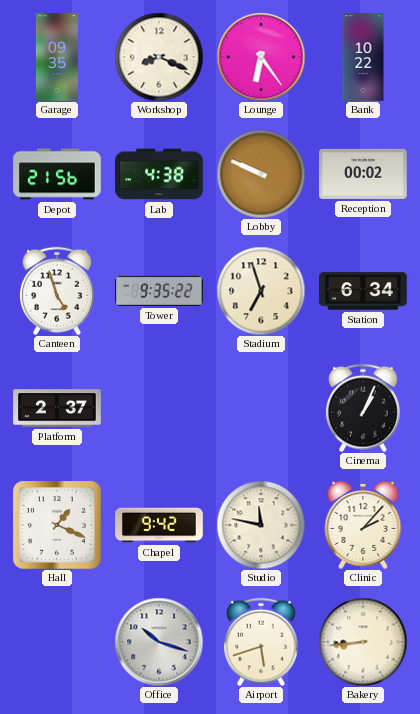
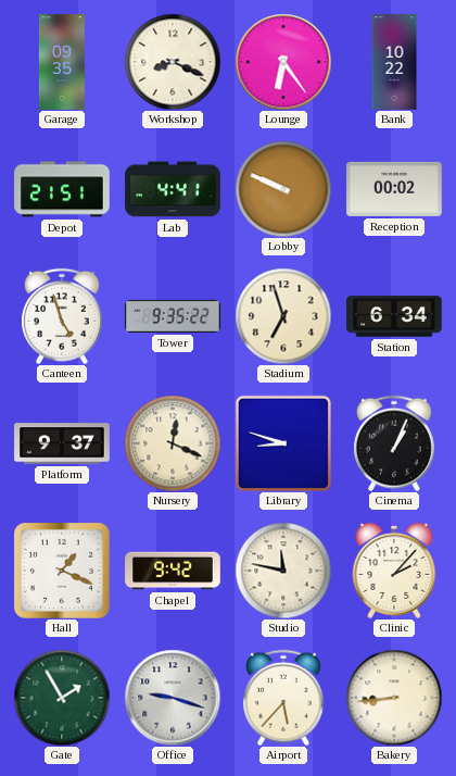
Depot: 21:56 -> 21:51 (62, 189)
Lab: 4:38 -> 4:41 (173, 189)
Platform: 2:37 -> 9:37 (62, 443)
Nursery: none -> 12:19 (173, 443)
Library: none -> 8:48 (283, 443)
Gate: none -> 1:55 (62, 698)
Office: 10:18 -> 9:18 (173, 698)
Airport: 5:42 -> 5:37 (283, 698)
